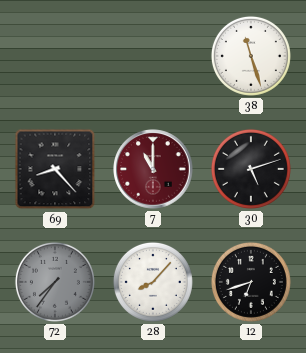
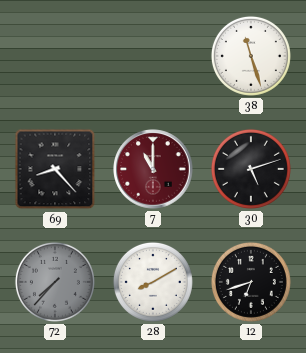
72: 7:36 -> 7:37 (55, 282)
28: 8:07 -> 8:10 (153, 282)
